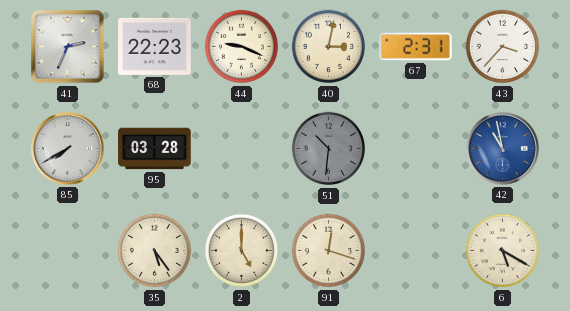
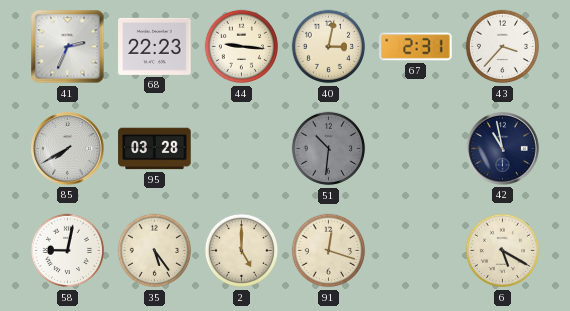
44: 9:19 -> 9:16 (242, 47)
42 dial: blue -> navy (503, 149)
58: none -> 9:02 (68, 251)
